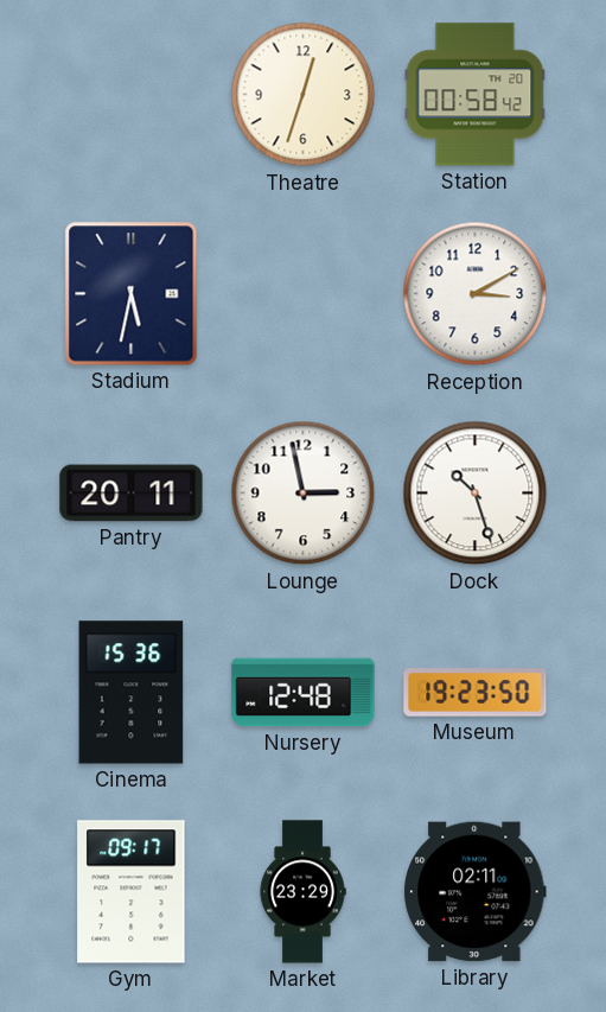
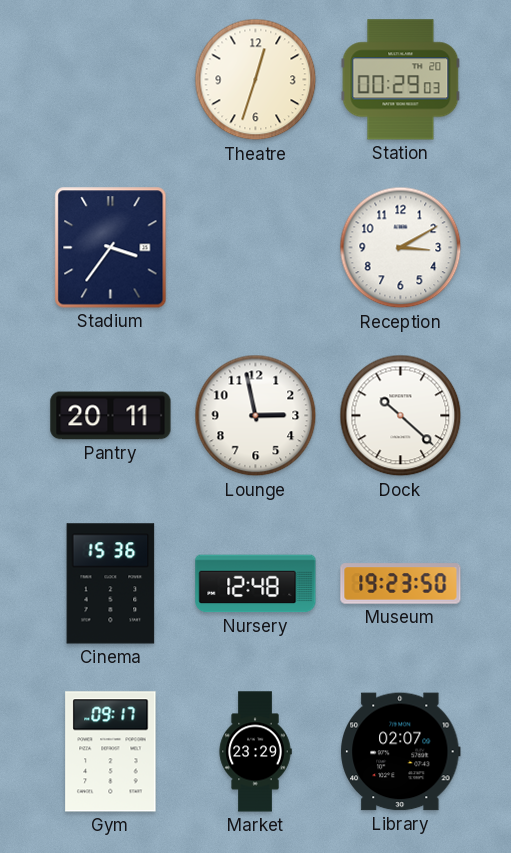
Station: 00:58 -> 00:29 (401, 80)
Stadium: 5:32 -> 3:36 (111, 248)
Dock: 10:27 -> 10:22 (401, 416)
Library: 02:11 -> 02:07 (401, 752)
